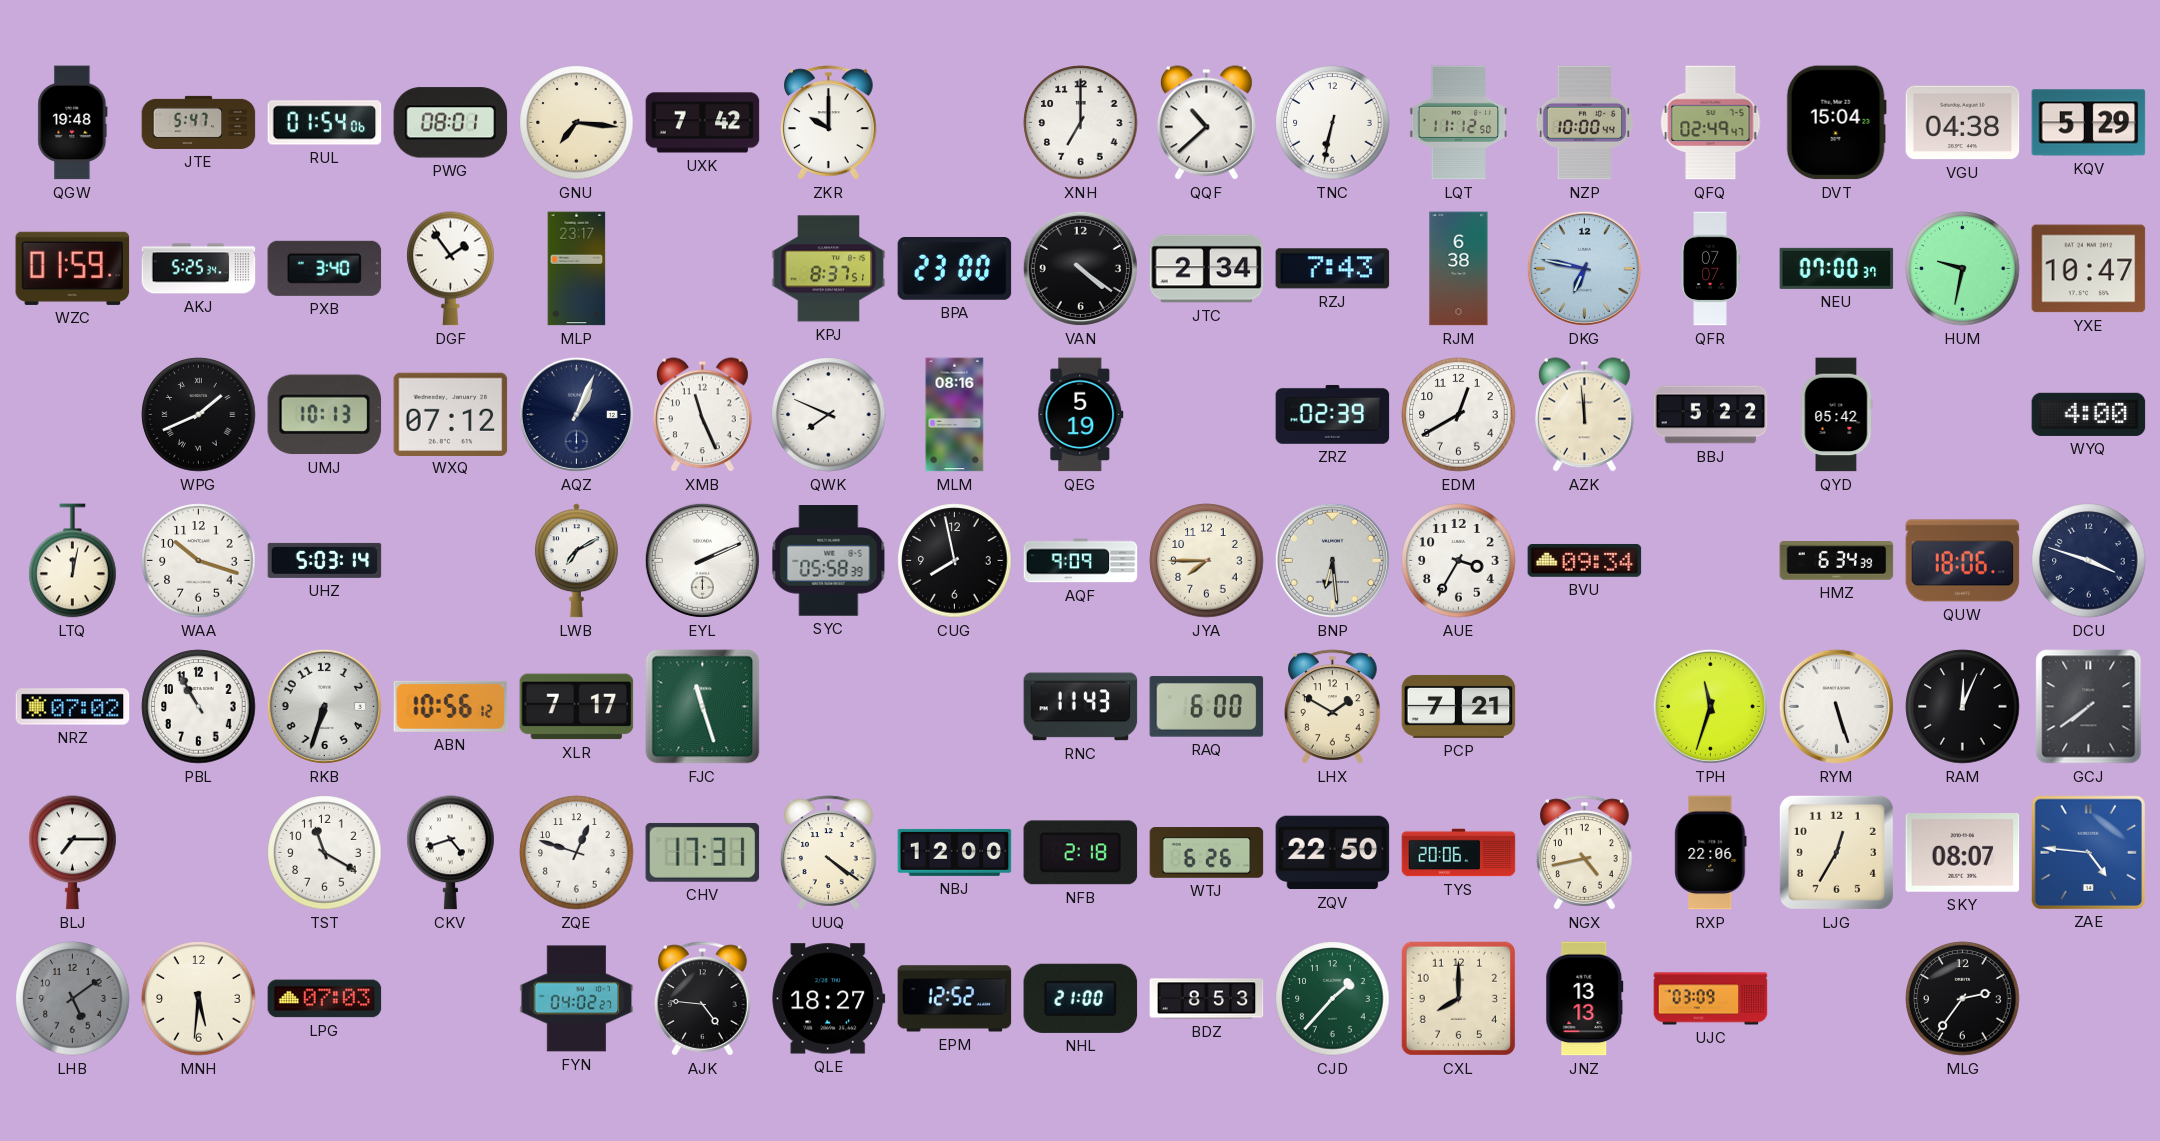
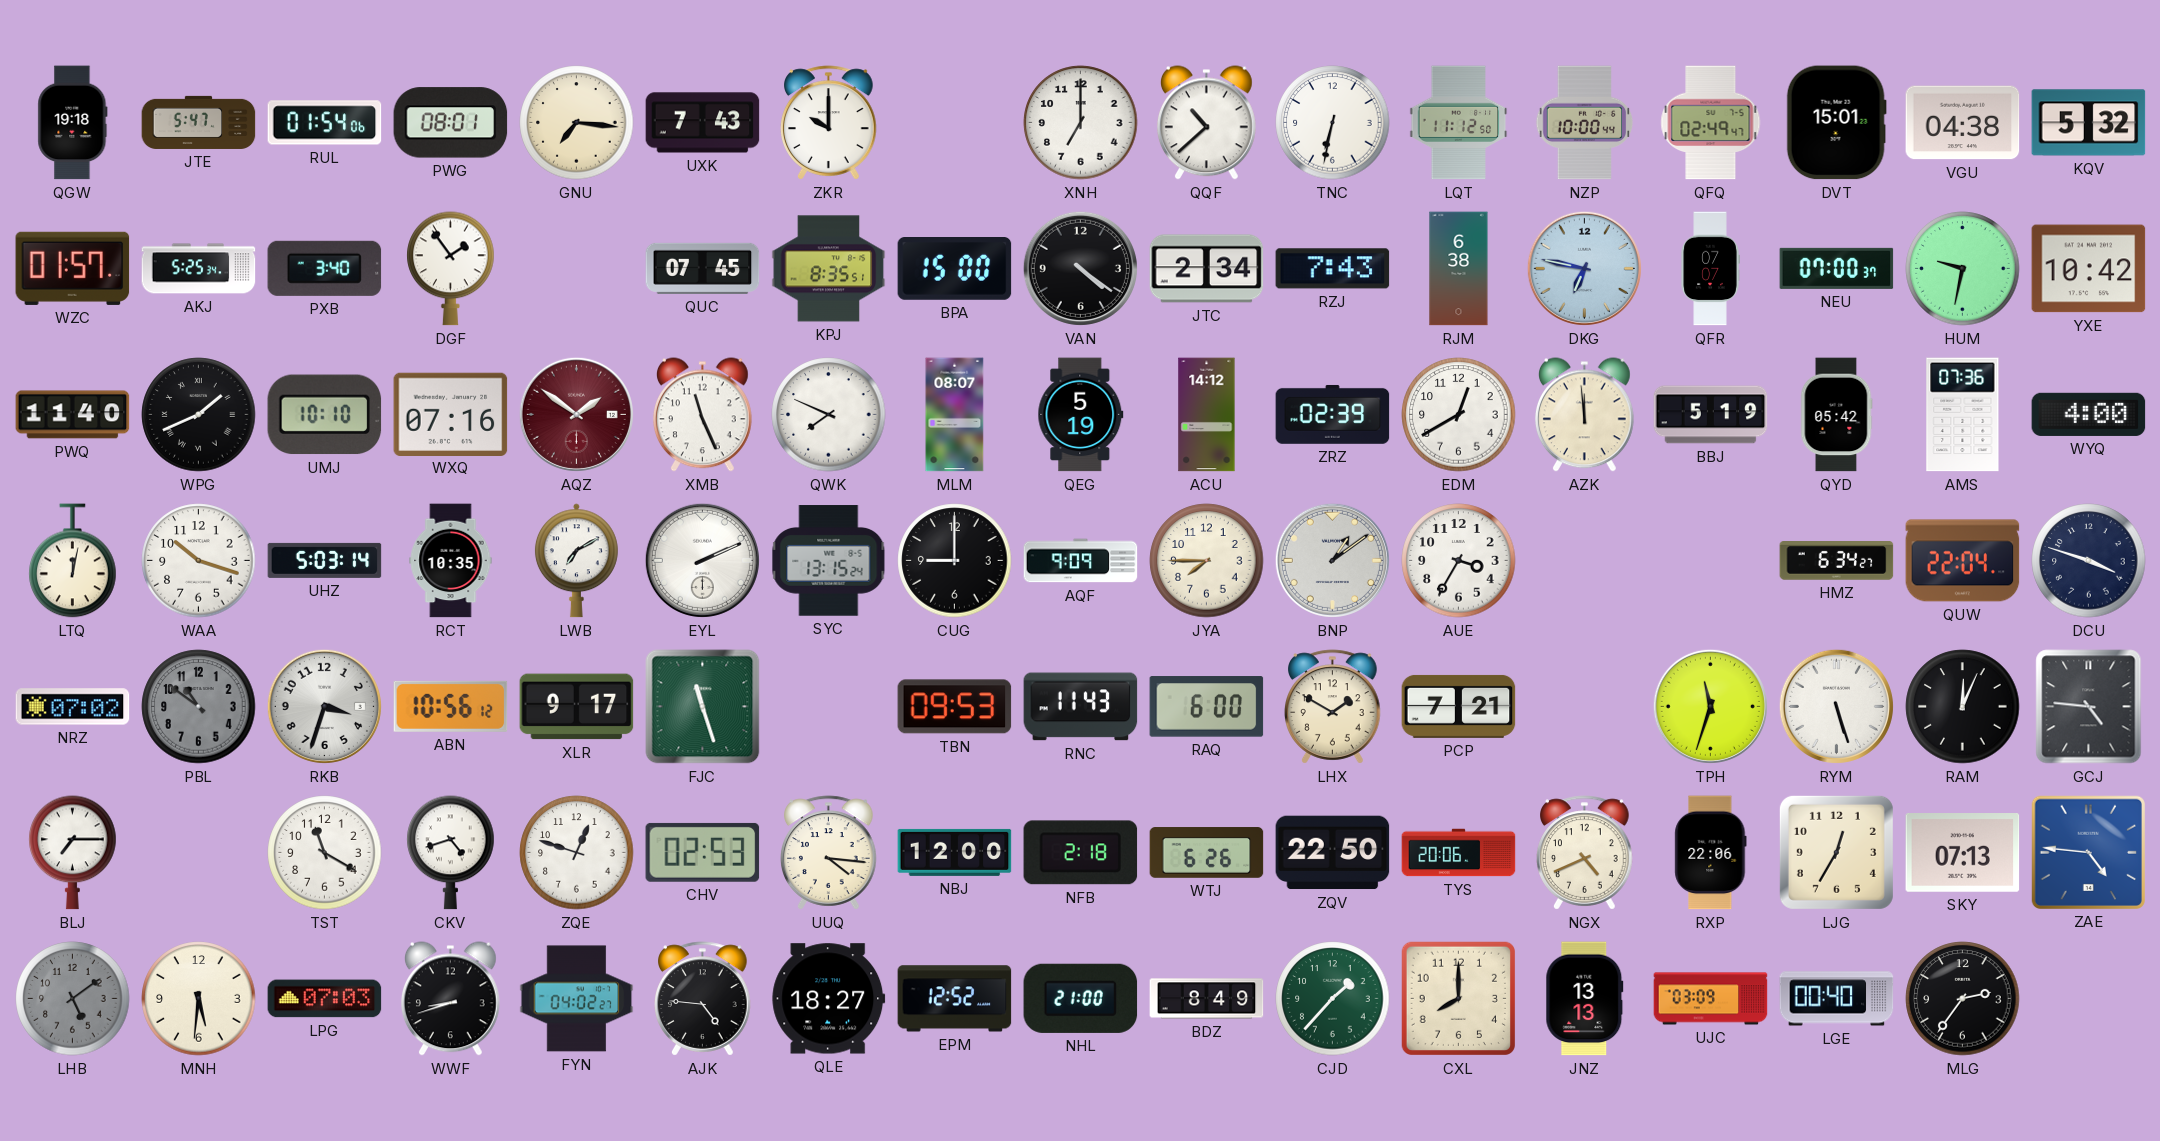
QGW: 19:48 -> 19:18 (73, 123)
UXK: 7:42 -> 7:43 (703, 123)
DVT: 15:04 -> 15:01 (1836, 123)
KQV: 5:29 -> 5:32 (2089, 123)
WZC: 01:59 -> 01:57 (73, 268)
MLP: 23:17 -> none (577, 269)
QUC: none -> 07:45 (703, 268)
KPJ: 8:37 -> 8:35 (829, 269)
BPA: 23:00 -> 15:00 (955, 269)
YXE: 10:47 -> 10:42 (2089, 269)
PWQ: none -> 11:40 (73, 415)
UMJ: 10:13 -> 10:10 (325, 415)
WXQ: 07:12 -> 07:16 (451, 414)
AQZ: 1:04 -> 1:51 (576, 414)
AQZ dial: navy -> burgundy (576, 414)
MLM: 08:16 -> 08:07 (955, 415)
ACU: none -> 14:12 (1207, 415)
BBJ: 5:22 -> 5:19 (1711, 415)
AMS: none -> 07:36 (1963, 415)
RCT: none -> 10:35 (451, 561)
SYC: 05:58 -> 13:15 (829, 561)
CUG: 7:58 -> 9:00 (955, 561)
BNP: 6:29 -> 1:09 (1332, 560)
BVU: 09:34 -> none (1585, 560)
HMZ: 6:34:39 -> 6:34:27 (1837, 561)
QUW: 18:06 -> 22:04 (1963, 561)
PBL: 10:55 -> 10:51 (199, 707)
PBL dial: white -> grey (199, 707)
RKB: 6:33 -> 3:33 (324, 706)
XLR: 7:17 -> 9:17 (577, 707)
TBN: none -> 09:53 (955, 707)
GCJ: 7:39 -> 4:46 (2089, 707)
CHV: 17:31 -> 02:53 (703, 852)
UUQ: 4:21 -> 4:16 (829, 853)
NGX: 4:43 -> 4:41 (1585, 853)
SKY: 08:07 -> 07:13 (1963, 853)
WWF: none -> 8:42 (451, 999)
BDZ: 8:53 -> 8:49 (1207, 999)
LGE: none -> 00:40 (1837, 999)
